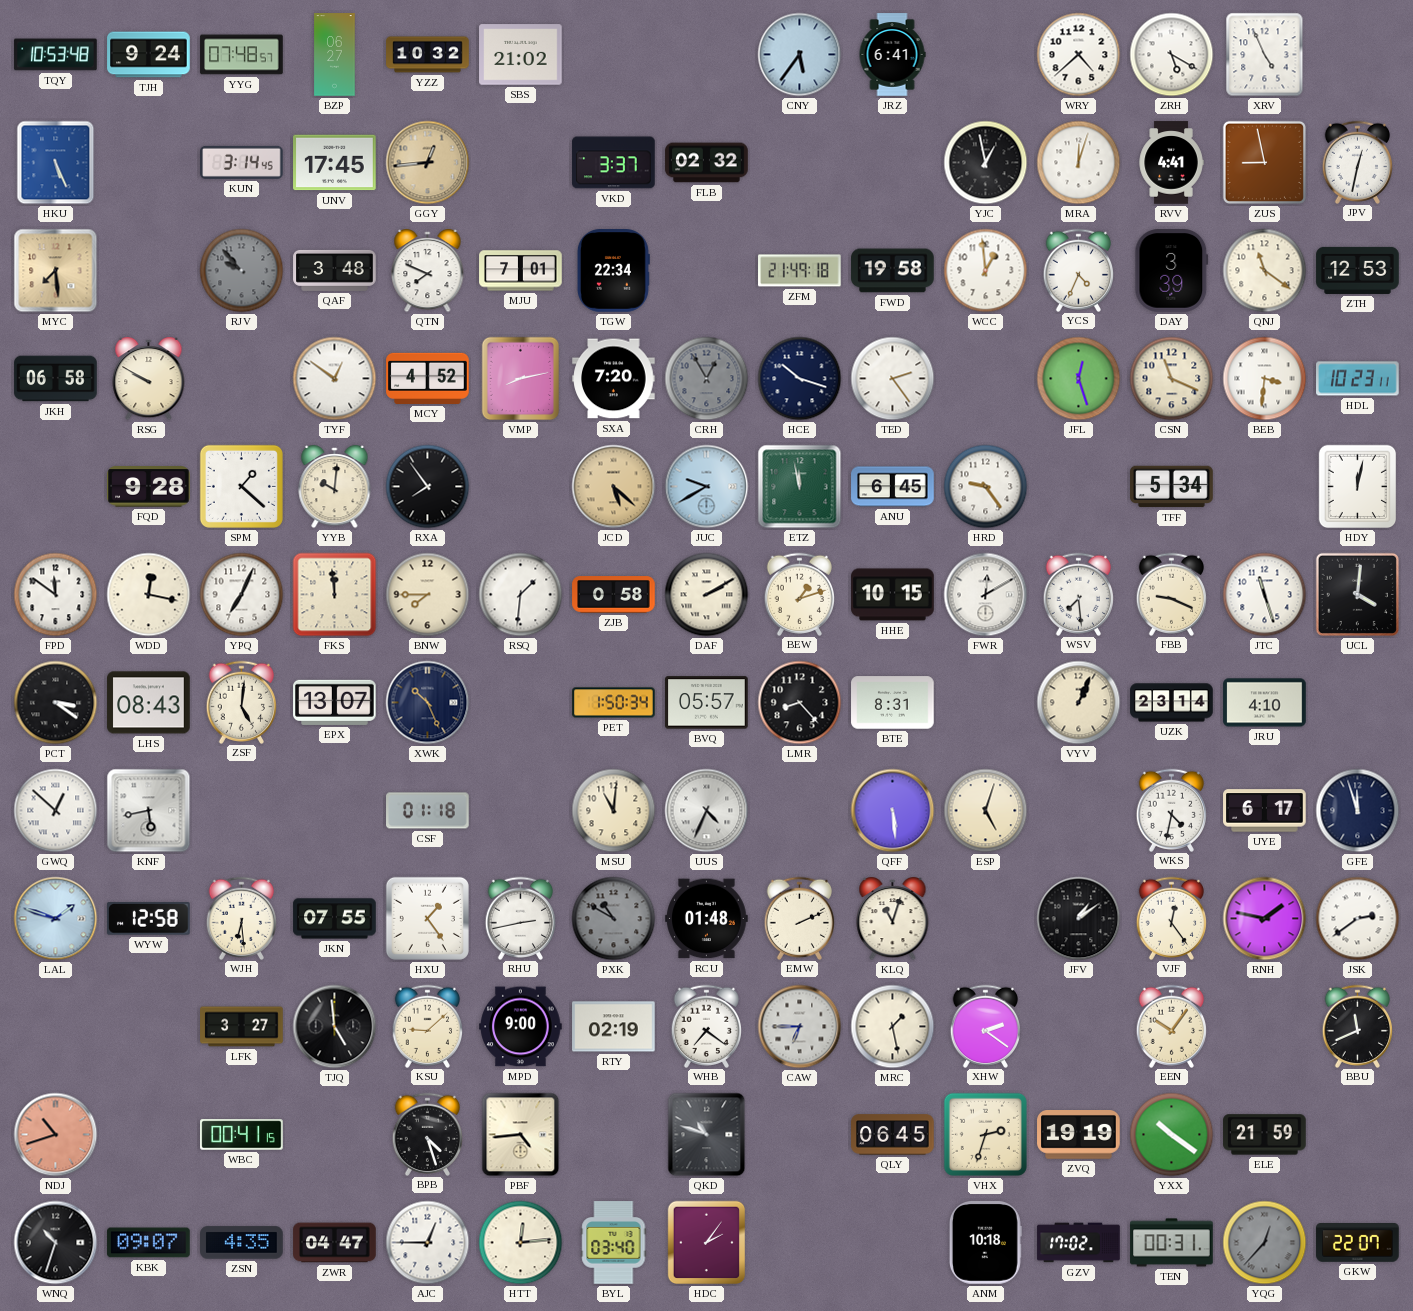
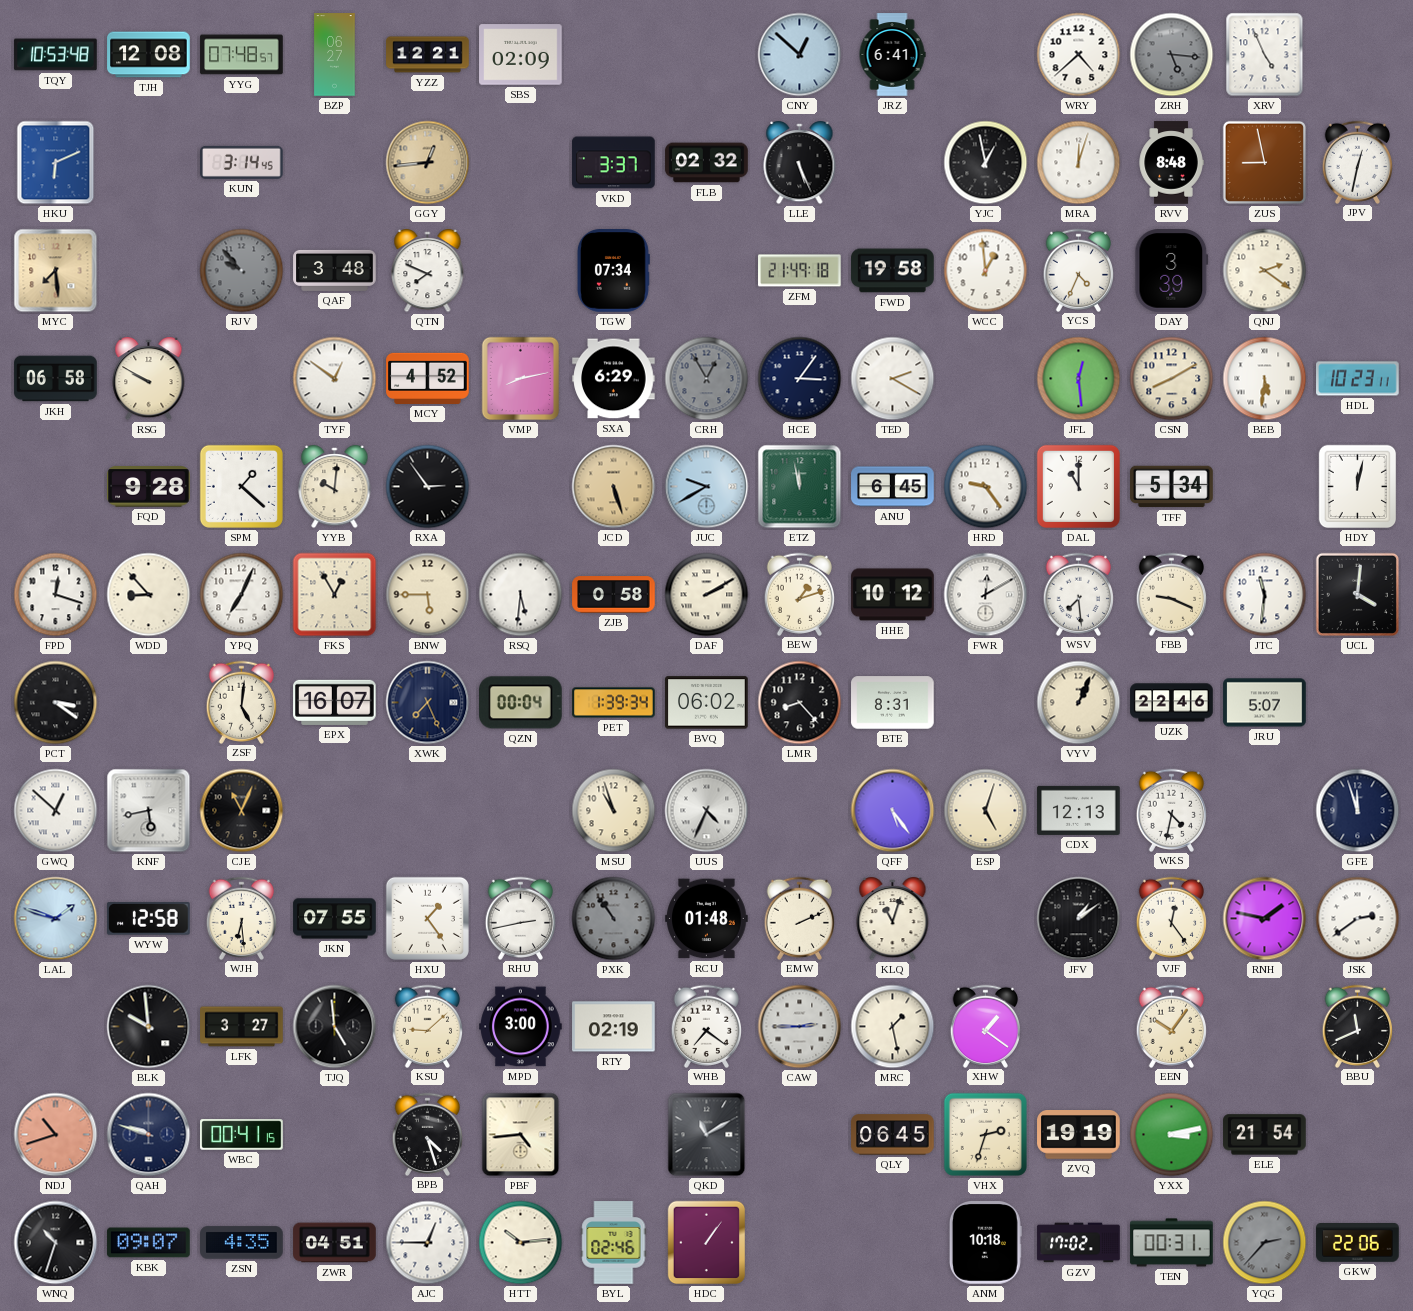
TJH: 9:24 -> 12:08 (149, 55)
YZZ: 10:32 -> 12:21 (428, 55)
SBS: 21:02 -> 02:09 (521, 55)
CNY: 5:36 -> 12:52 (800, 55)
ZRH: 5:20 -> 5:16 (1172, 55)
ZRH dial: white -> grey (1172, 55)
HKU: 5:26 -> 6:11 (56, 163)
UNV: 17:45 -> none (335, 163)
LLE: none -> 5:26 (800, 164)
RVV: 4:41 -> 8:48 (1171, 163)
MJU: 7:01 -> none (521, 271)
TGW: 22:34 -> 07:34 (613, 271)
QNJ: 11:21 -> 2:21 (1265, 271)
ZTH: 12:53 -> none (1358, 270)
SXA: 7:20 -> 6:29 (614, 379)
HCE: 10:18 -> 3:06 (800, 379)
TED: 2:24 -> 2:20 (893, 379)
JFL: 12:27 -> 12:29 (1079, 379)
CSN: 11:19 -> 8:10 (1172, 379)
BEB: 3:31 -> 5:31 (1265, 379)
RXA: 7:54 -> 2:54 (428, 487)
JCD: 5:22 -> 5:27 (614, 487)
DAL: none -> 11:00 (1078, 486)
FPD: 11:51 -> 12:18 (56, 595)
WDD: 12:17 -> 8:53 (149, 595)
FKS: 11:59 -> 12:55 (335, 595)
BNW: 7:45 -> 5:45 (428, 595)
RSQ: 1:31 -> 5:31 (521, 595)
HHE: 10:15 -> 10:12 (893, 595)
JTC: 11:27 -> 11:31 (1265, 595)
LHS: 08:43 -> none (149, 703)
EPX: 13:07 -> 16:07 (335, 702)
XWK: 10:26 -> 7:26 (428, 703)
QZN: none -> 00:04 (521, 703)
PET: 1:50 -> 1:39 (614, 703)
BVQ: 05:57 -> 06:02 (707, 703)
UZK: 23:14 -> 22:46 (1172, 703)
JRU: 4:10 -> 5:07 (1265, 703)
CJE: none -> 11:04 (242, 811)
CSF: 01:18 -> none (428, 811)
MSU: 11:01 -> 10:57 (614, 811)
QFF: 5:29 -> 5:24 (893, 811)
CDX: none -> 12:13 (1079, 810)
UYE: 6:17 -> none (1265, 811)
PXK: 10:50 -> 10:54 (614, 919)
BLK: none -> 9:59 (149, 1027)
MPD: 9:00 -> 3:00 (521, 1027)
CAW: 6:45 -> 2:45 (800, 1027)
XHW: 2:21 -> 1:21 (986, 1026)
QAH: none -> 9:48 (149, 1135)
QKD: 10:48 -> 11:10 (707, 1135)
YXX: 10:21 -> 3:13 (1172, 1135)
ELE: 21:59 -> 21:54 (1265, 1135)
ZWR: 04:47 -> 04:51 (335, 1243)
HTT: 12:14 -> 10:14 (521, 1243)
BYL: 03:40 -> 02:46 (614, 1243)
HDC: 2:06 -> 1:06 (707, 1243)
YQG: 12:37 -> 2:37 (1265, 1243)
GKW: 22:07 -> 22:06 (1358, 1243)
